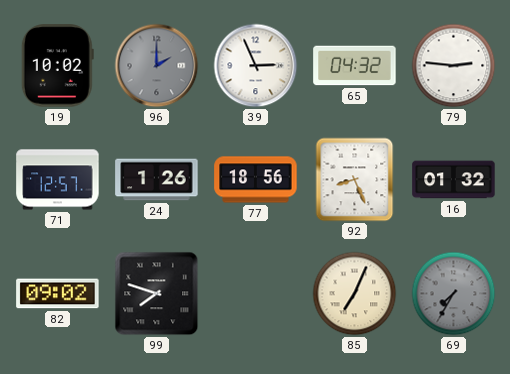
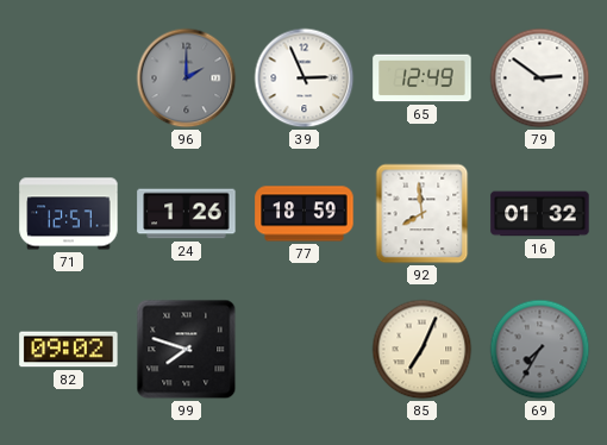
19: 10:02 -> none (57, 66)
65: 04:32 -> 12:49 (423, 79)
79: 2:46 -> 2:51 (540, 79)
77: 18:56 -> 18:59 (305, 214)
92: 8:26 -> 7:59 (423, 214)
